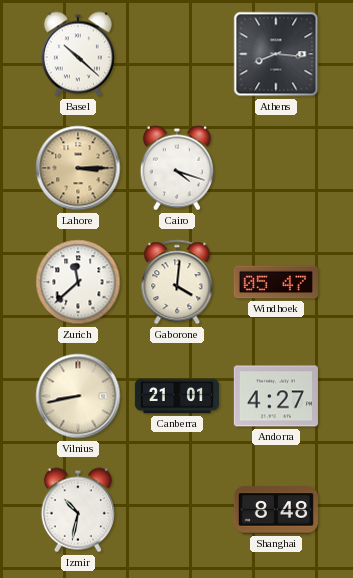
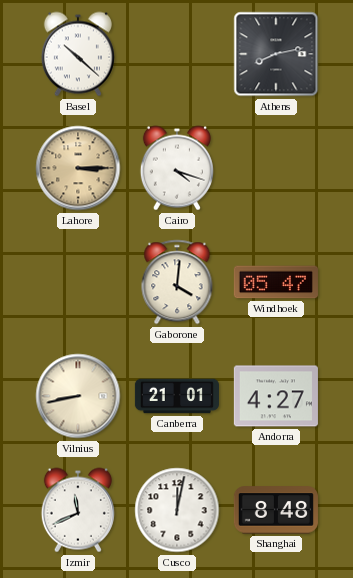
Athens: 8:16 -> 8:13 (276, 54)
Zurich: 11:38 -> none (78, 282)
Izmir: 10:32 -> 11:41 (78, 510)
Cusco: none -> 12:02 (177, 510)
